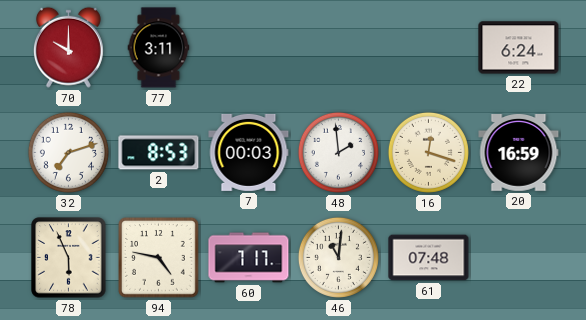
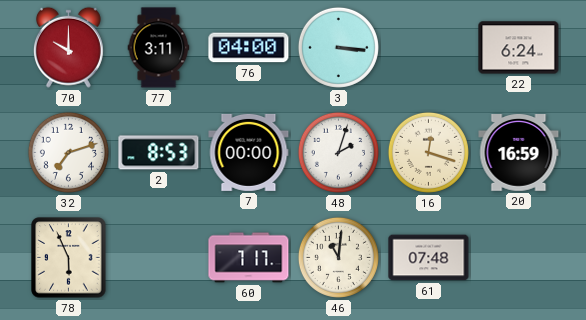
76: none -> 04:00 (249, 48)
3: none -> 3:16 (338, 47)
7: 00:03 -> 00:00 (249, 152)
48: 1:59 -> 2:03 (338, 152)
94: 4:47 -> none (159, 258)
